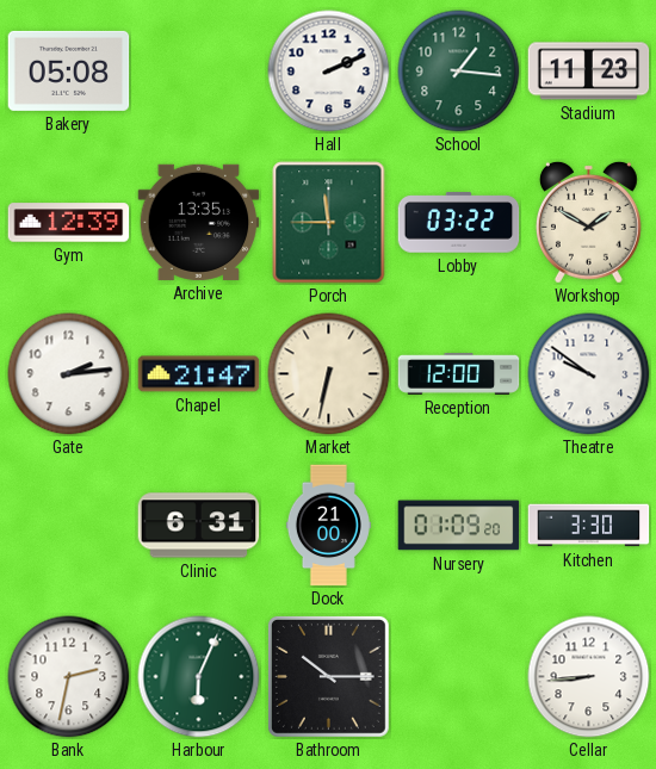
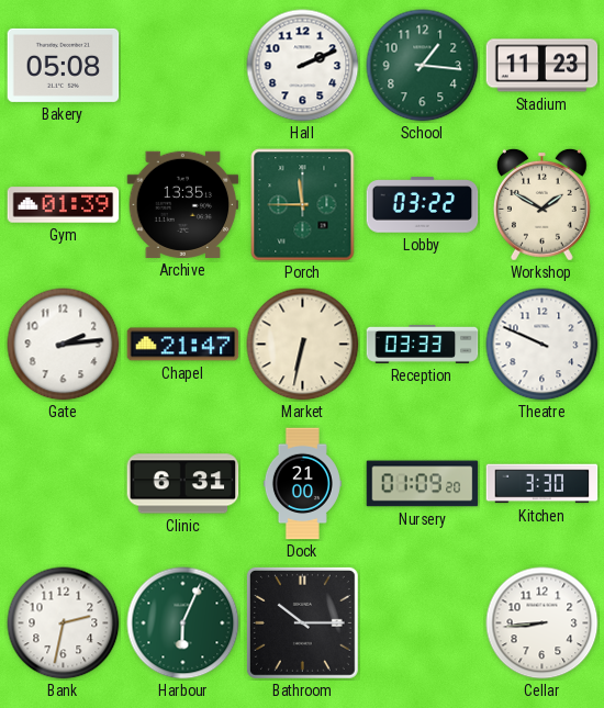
Gym: 12:39 -> 01:39 (64, 205)
Reception: 12:00 -> 03:33 (423, 344)
Theatre: 9:51 -> 9:49 (543, 345)
